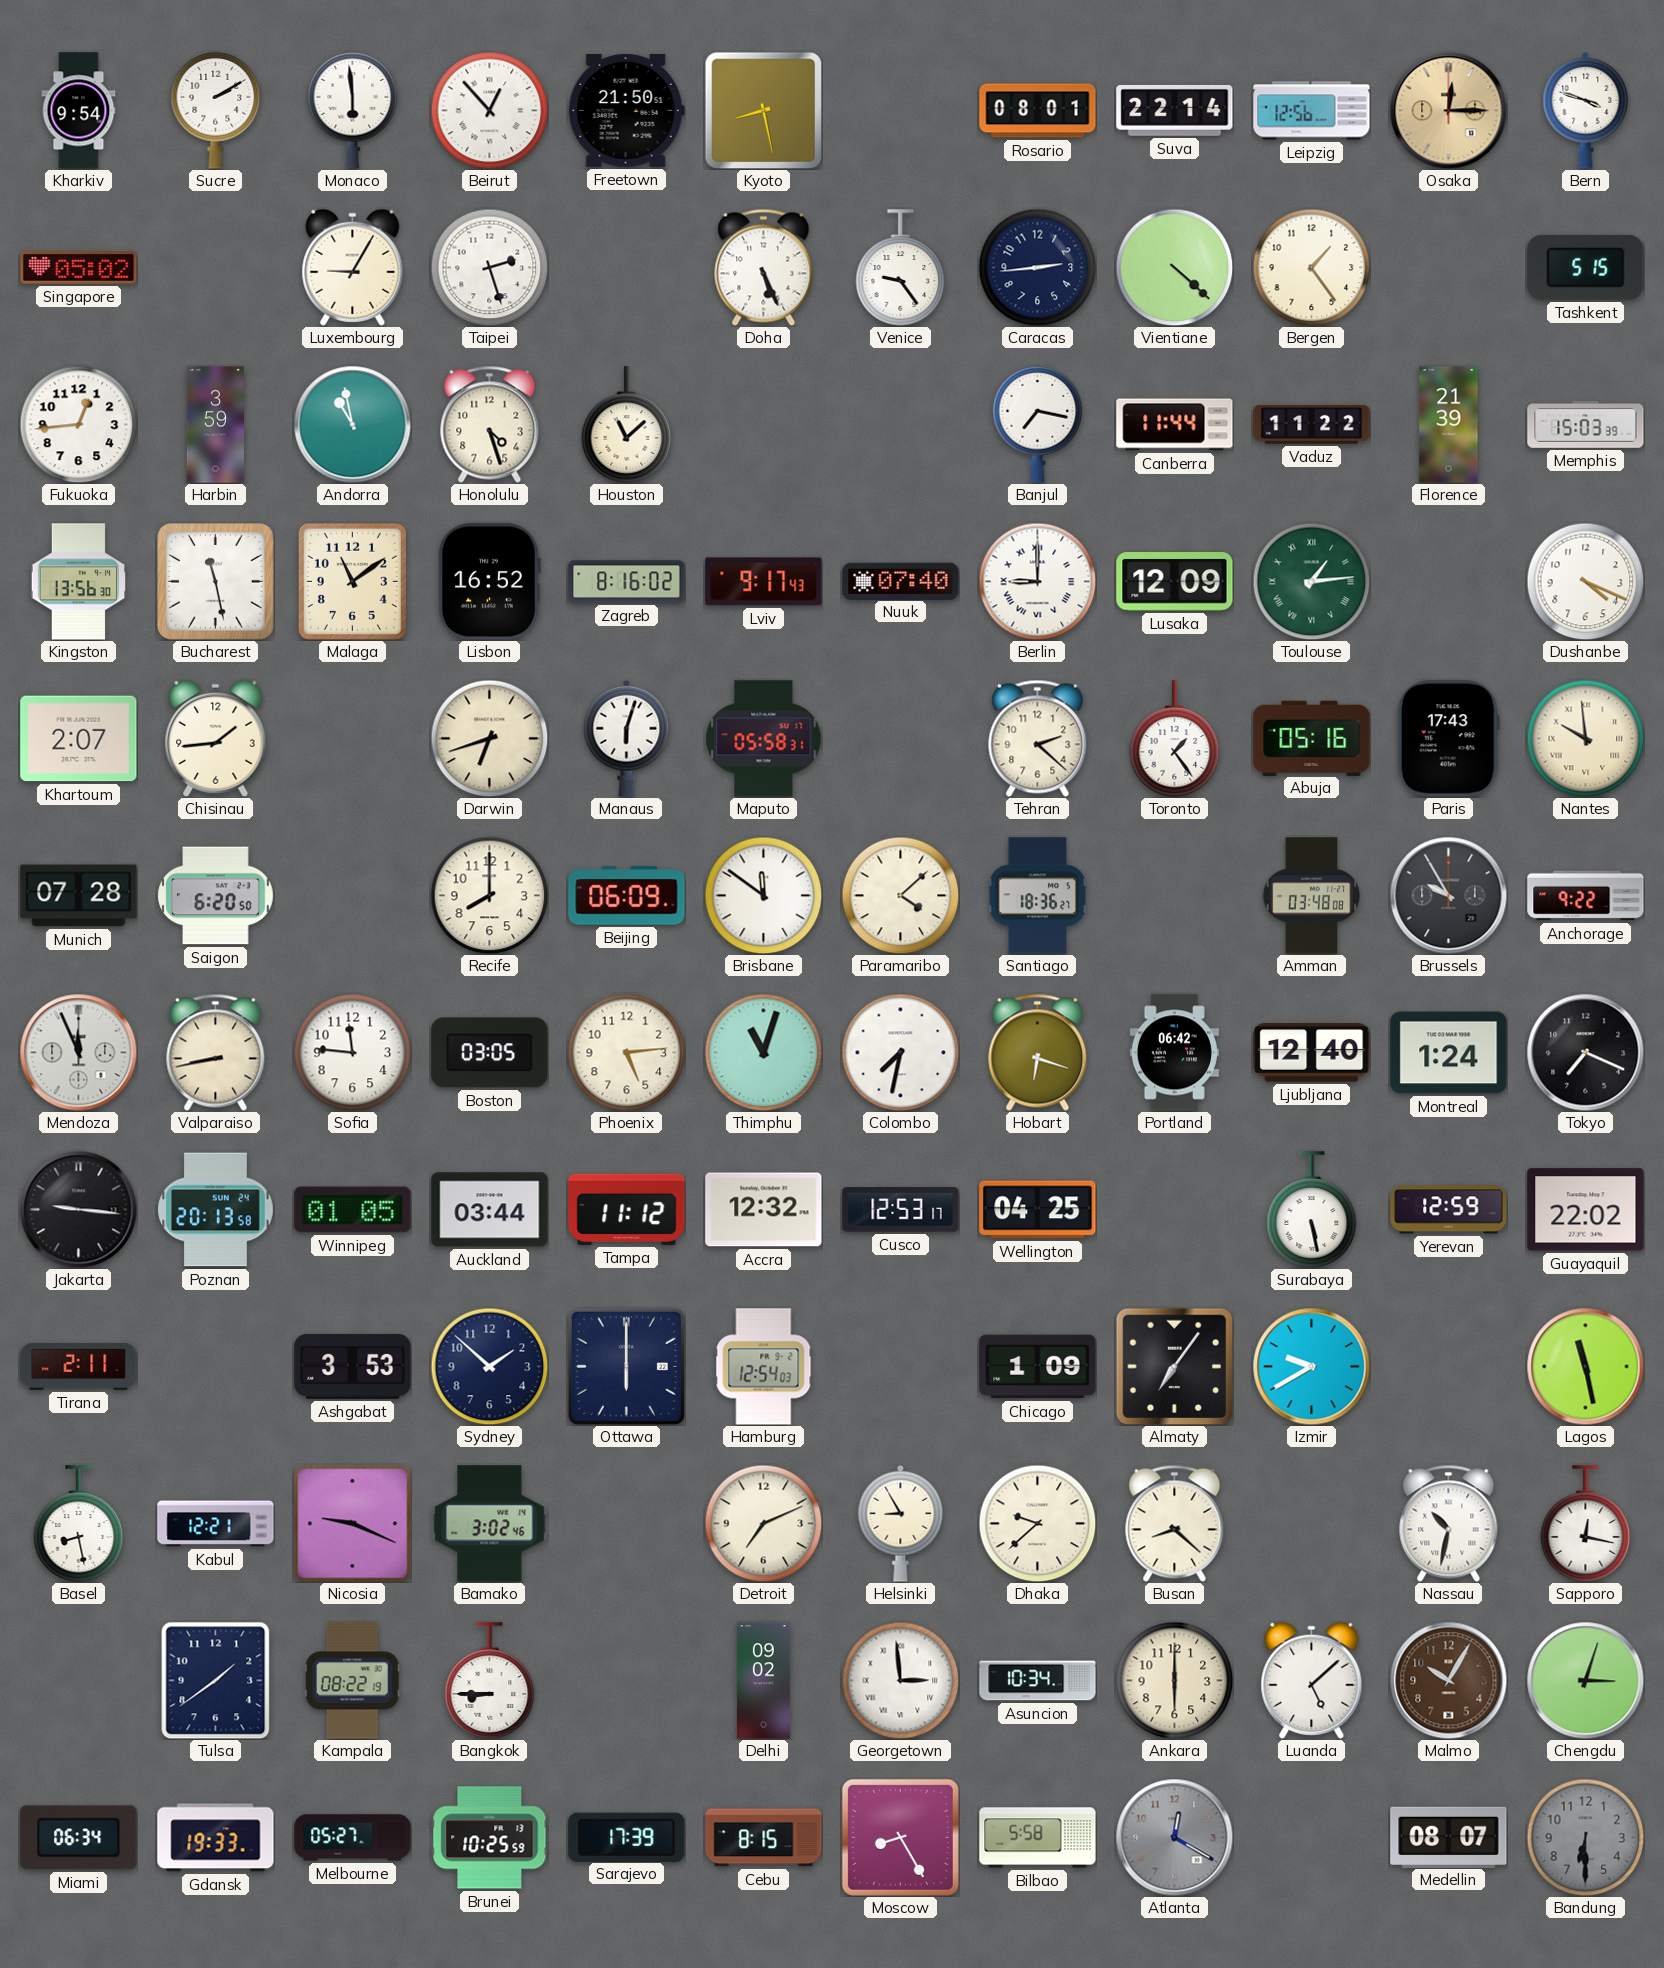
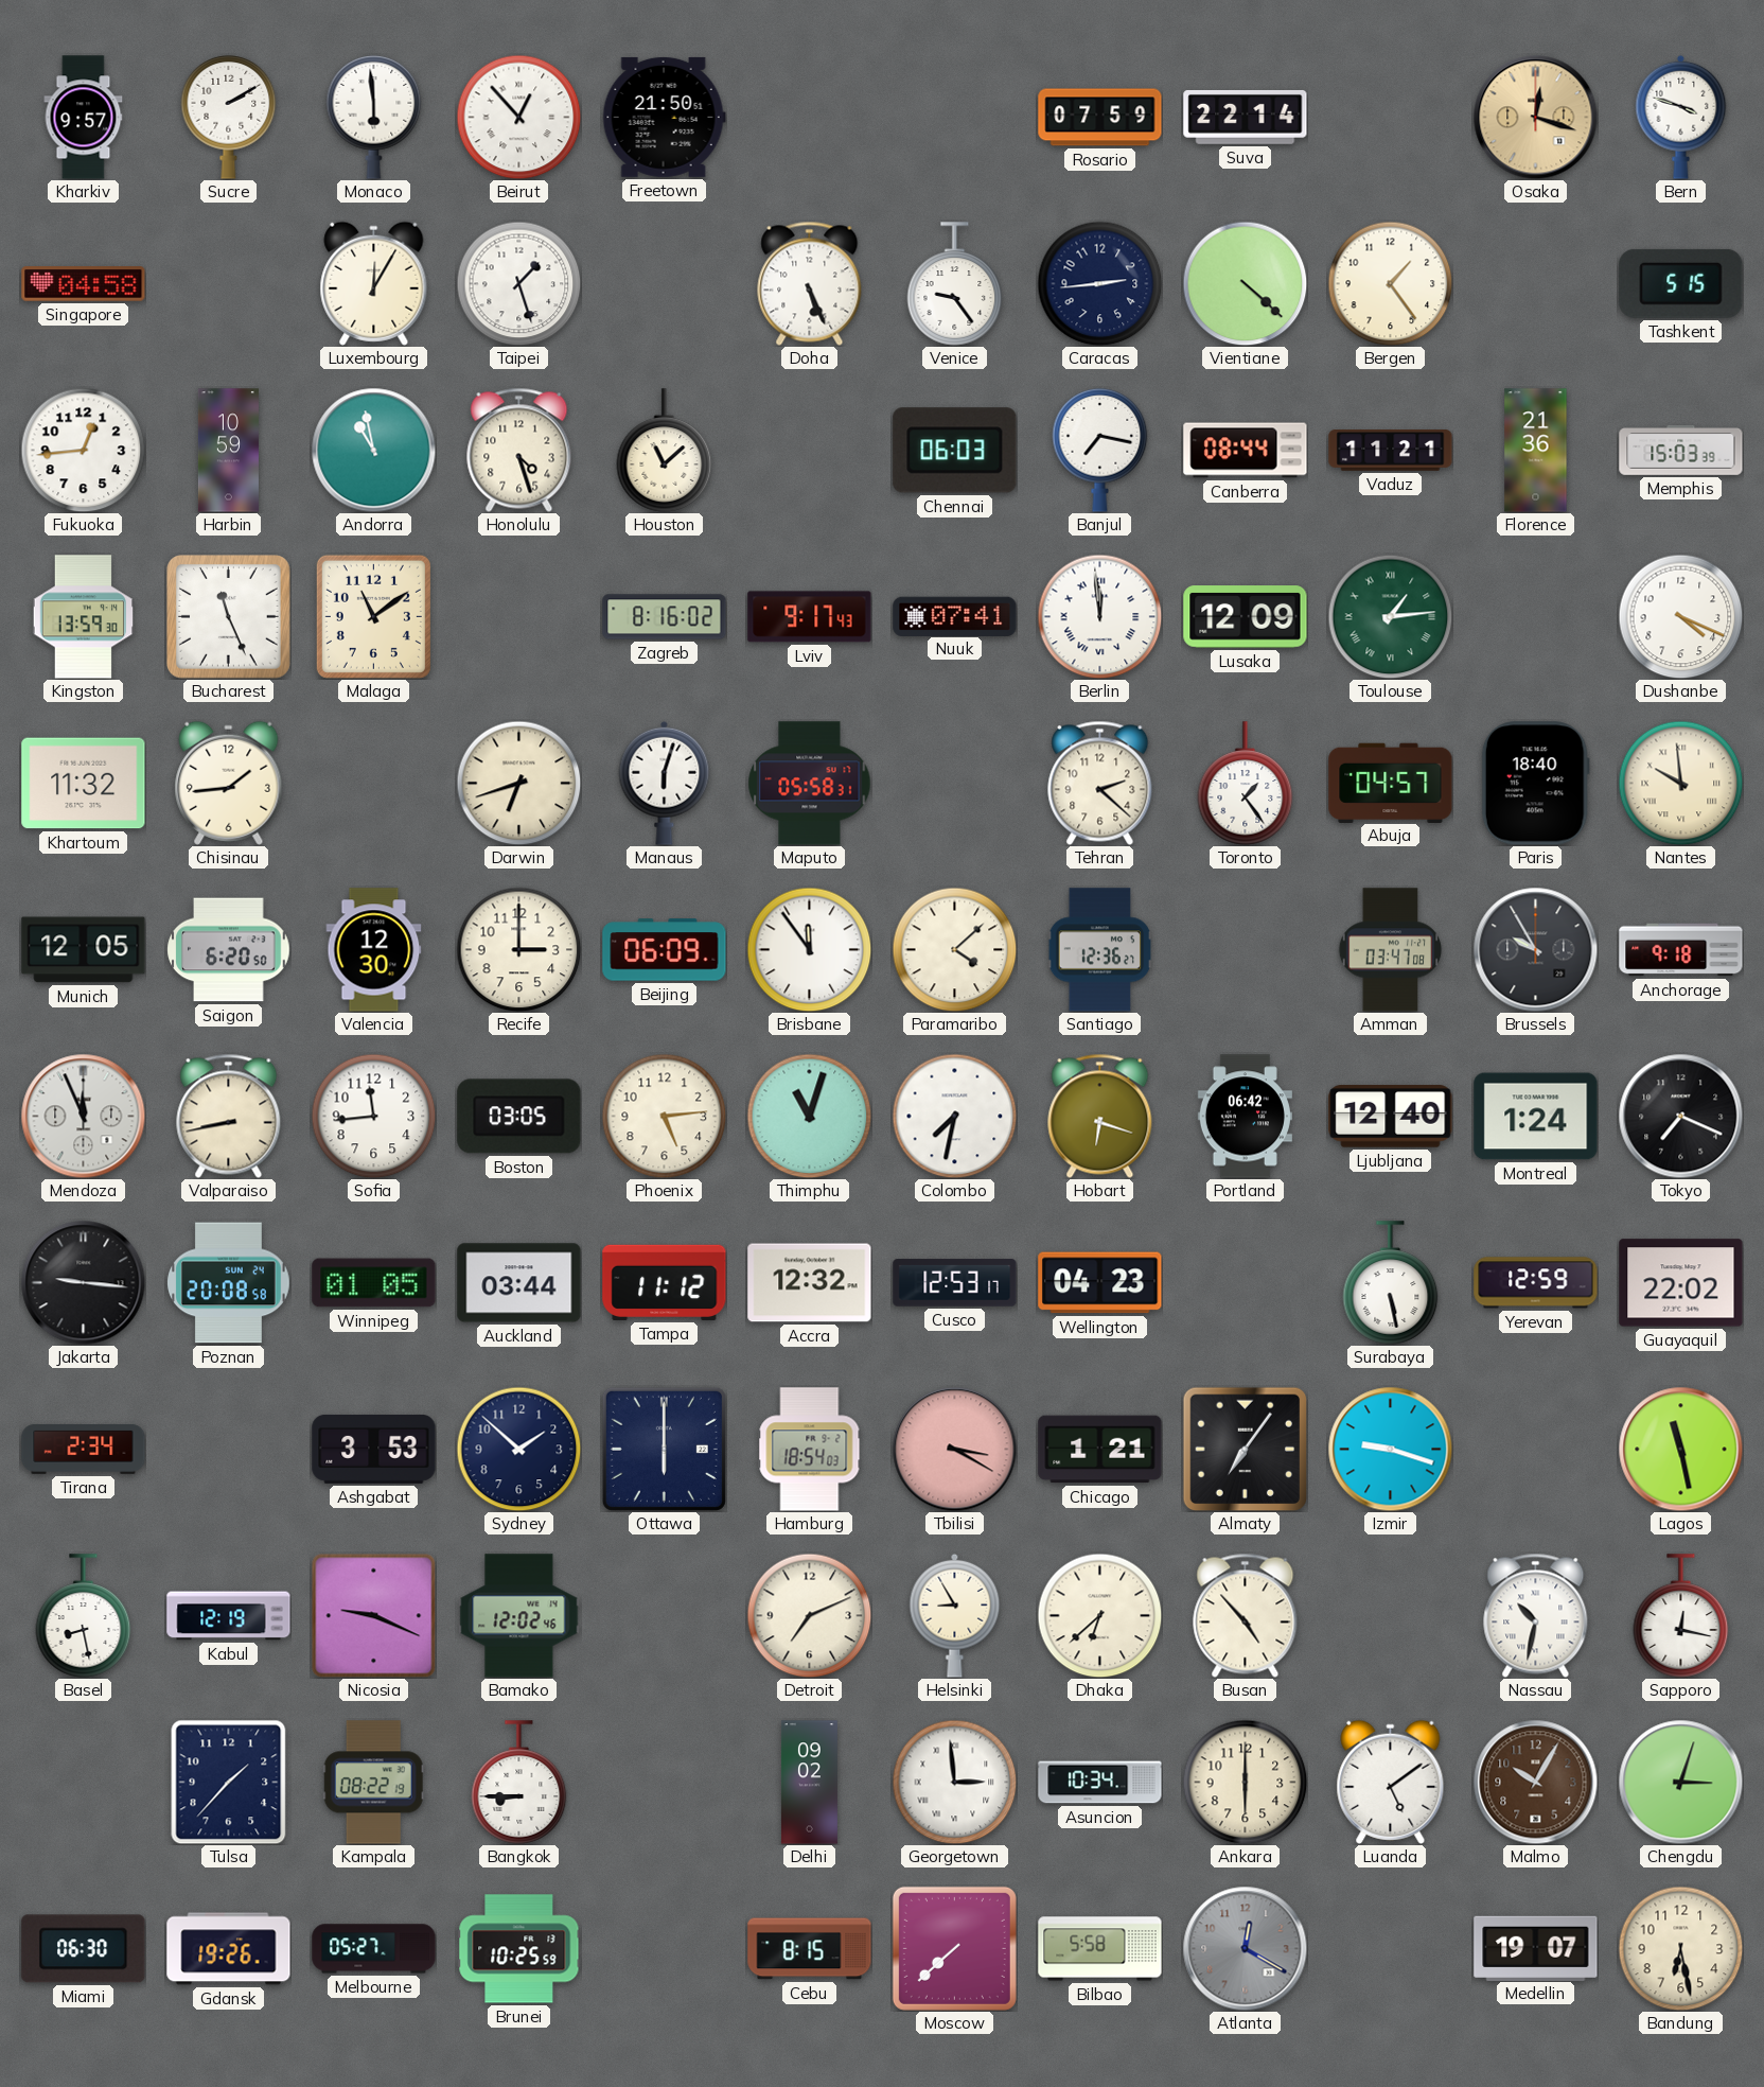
Kharkiv: 9:54 -> 9:57 (84, 118)
Kyoto: 8:28 -> none (763, 110)
Rosario: 08:01 -> 07:59 (1100, 118)
Leipzig: 12:56 -> none (1312, 111)
Osaka: 12:15 -> 12:18 (1535, 117)
Singapore: 05:02 -> 04:58 (84, 284)
Luxembourg: 9:05 -> 12:05 (374, 283)
Taipei: 2:27 -> 1:27 (518, 283)
Harbin: 3:59 -> 10:59 (228, 451)
Chennai: none -> 06:03 (955, 451)
Canberra: 11:44 -> 08:44 (1246, 451)
Vaduz: 11:22 -> 11:21 (1391, 451)
Florence: 21:39 -> 21:36 (1536, 451)
Kingston: 13:56 -> 13:59 (83, 617)
Bucharest: 11:28 -> 11:26 (229, 617)
Lisbon: 16:52 -> none (489, 582)
Nuuk: 07:40 -> 07:41 (955, 616)
Berlin: 9:00 -> 11:59 (1099, 616)
Khartoum: 2:07 -> 11:32 (84, 784)
Abuja: 05:16 -> 04:57 (1391, 783)
Paris: 17:43 -> 18:40 (1535, 784)
Munich: 07:28 -> 12:05 (84, 950)
Valencia: none -> 12:30 (374, 950)
Recife: 8:00 -> 3:00 (518, 949)
Brisbane: 11:51 -> 11:54 (809, 949)
Santiago: 18:36 -> 12:36 (1100, 950)
Amman: 03:48 -> 03:47 (1391, 950)
Anchorage: 9:22 -> 9:18 (1681, 950)
Sofia: 11:46 -> 11:44 (373, 1116)
Poznan: 20:13 -> 20:08 (229, 1283)
Wellington: 04:25 -> 04:23 (1100, 1283)
Tirana: 2:11 -> 2:34 (84, 1449)
Hamburg: 12:54 -> 18:54 (810, 1450)
Tbilisi: none -> 3:20 (954, 1449)
Chicago: 1:09 -> 1:21 (1100, 1450)
Izmir: 9:40 -> 9:18 (1390, 1449)
Kabul: 12:21 -> 12:19 (229, 1616)
Bamako: 3:02 -> 12:02 (519, 1616)
Dhaka: 9:38 -> 6:38 (1099, 1615)
Busan: 8:22 -> 4:53 (1246, 1615)
Tulsa: 1:39 -> 1:37 (229, 1782)
Luanda: 5:08 -> 5:09 (1391, 1782)
Miami: 06:34 -> 06:30 (84, 1949)
Gdansk: 19:33 -> 19:26 (229, 1949)
Sarajevo: 17:39 -> none (627, 1837)
Moscow: 8:25 -> 7:38 (954, 1948)
Medellin: 08:07 -> 19:07 (1536, 1948)
Bandung: 6:30 -> 6:28 (1680, 1948)
Bandung dial: grey -> cream (1680, 1948)
